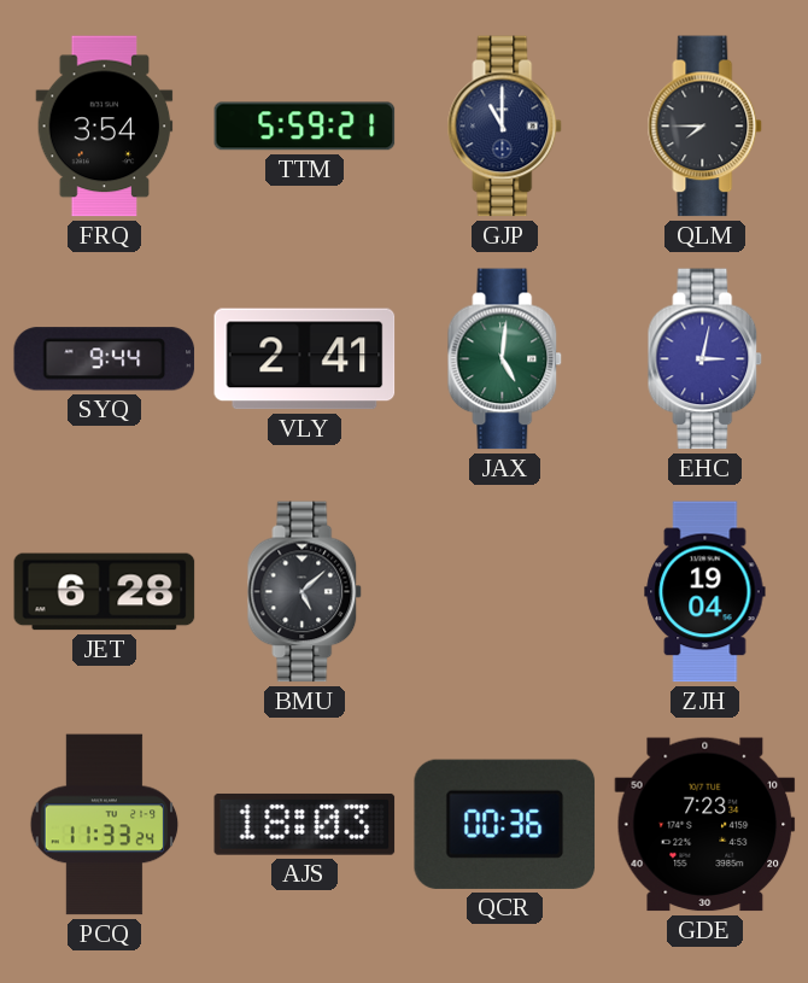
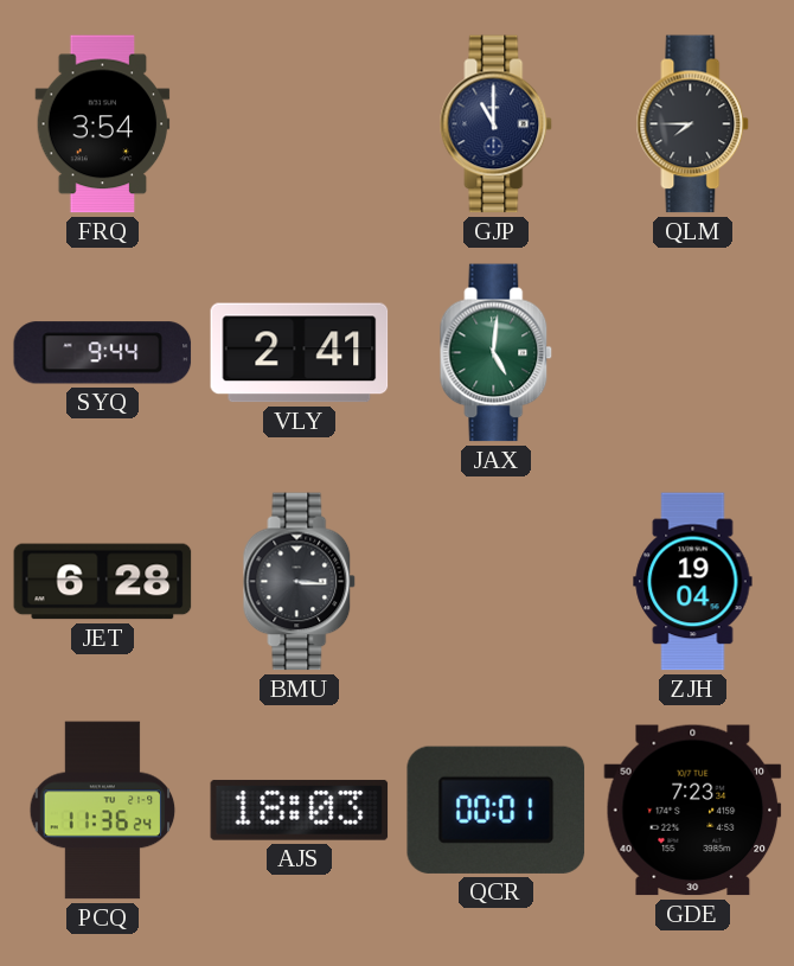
TTM: 5:59 -> none (305, 127)
EHC: 3:02 -> none (705, 359)
BMU: 5:08 -> 3:16 (300, 582)
PCQ: 11:33 -> 11:36 (103, 811)
QCR: 00:36 -> 00:01 (497, 810)
